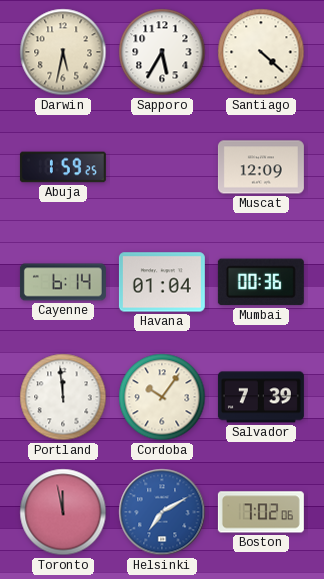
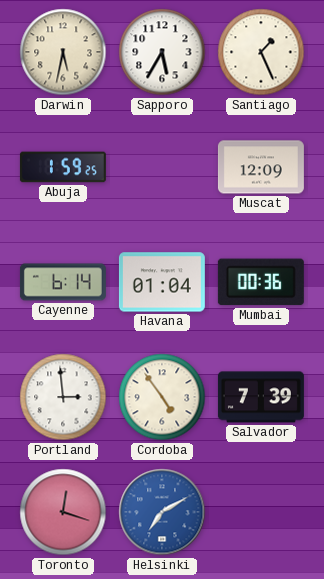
Santiago: 4:22 -> 1:26 (261, 52)
Portland: 11:59 -> 2:59 (63, 397)
Cordoba: 10:06 -> 4:54 (162, 397)
Toronto: 11:58 -> 12:18 (63, 512)
Boston: 7:02 -> none (261, 512)
